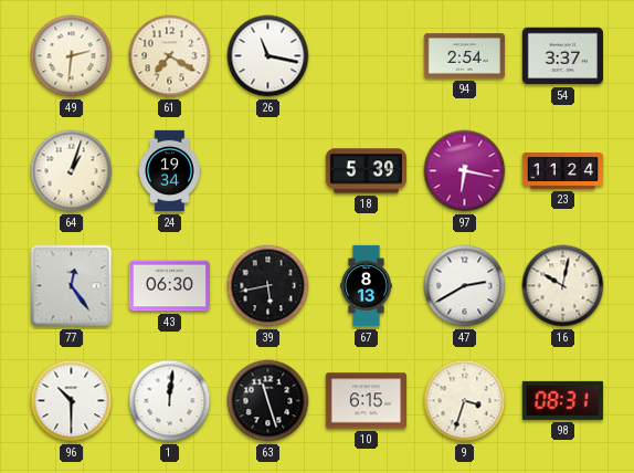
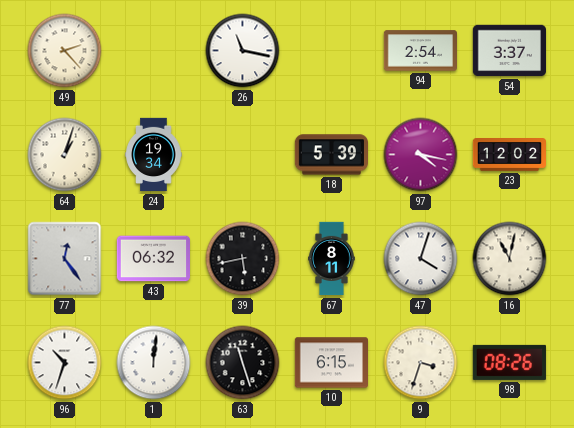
49: 2:31 -> 2:23 (65, 51)
61: 7:20 -> none (170, 56)
97: 6:17 -> 4:17 (421, 155)
23: 11:24 -> 12:02 (509, 155)
43: 06:30 -> 06:32 (153, 259)
67: 8:13 -> 8:11 (332, 259)
47: 2:40 -> 4:03 (421, 259)
16: 10:02 -> 11:02 (510, 259)
96: 10:30 -> 10:33 (65, 363)
98: 08:31 -> 08:26 (509, 362)
